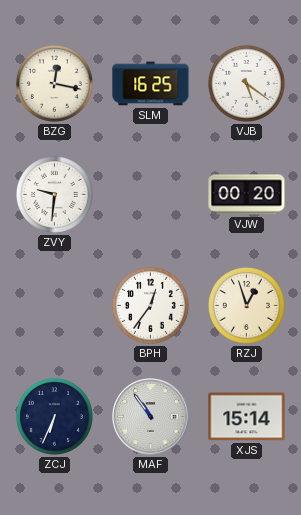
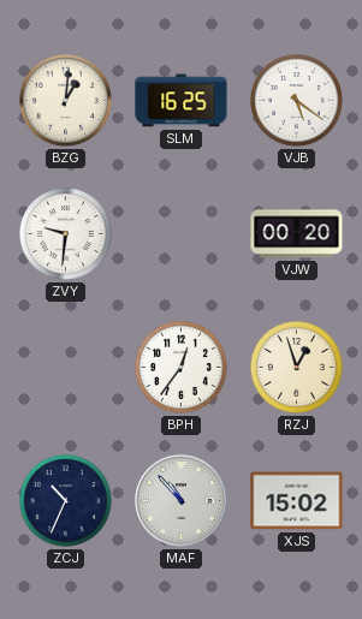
BZG: 12:17 -> 1:01 (65, 100)
ZCJ: 6:34 -> 10:34 (65, 500)
MAF: 10:54 -> 10:53 (182, 501)
XJS: 15:14 -> 15:02 (297, 501)
